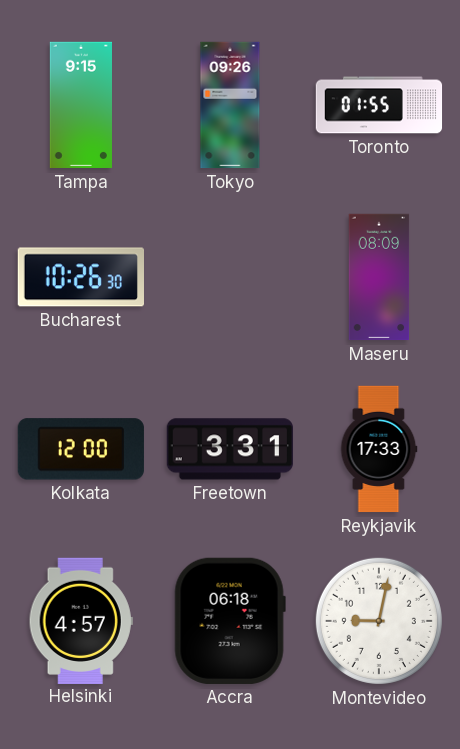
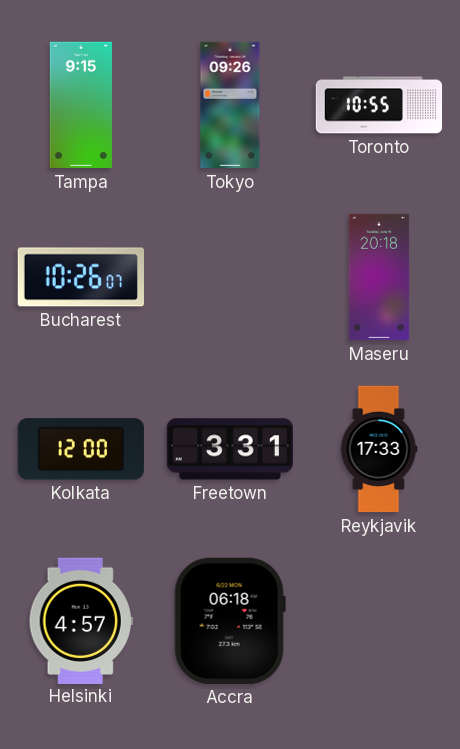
Toronto: 01:55 -> 10:55 (379, 105)
Bucharest: 10:26:30 -> 10:26:07 (80, 277)
Maseru: 08:09 -> 20:18 (379, 277)
Montevideo: 9:02 -> none (379, 621)
